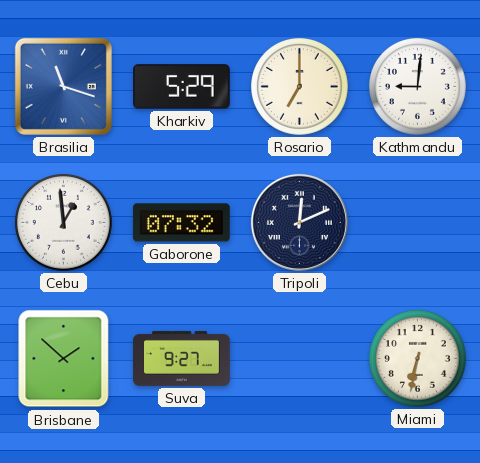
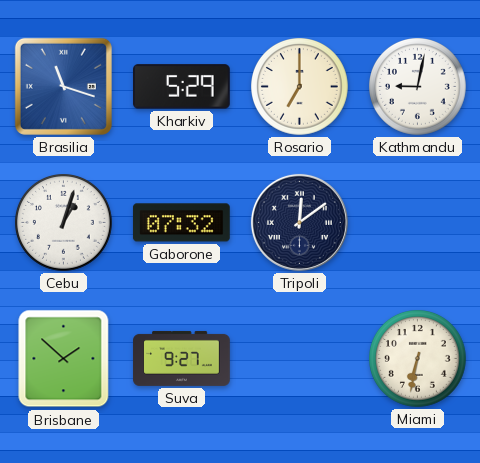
Kathmandu: 9:01 -> 9:02 (418, 87)
Cebu: 12:59 -> 1:03 (64, 223)
Tripoli: 12:11 -> 12:09 (299, 222)
